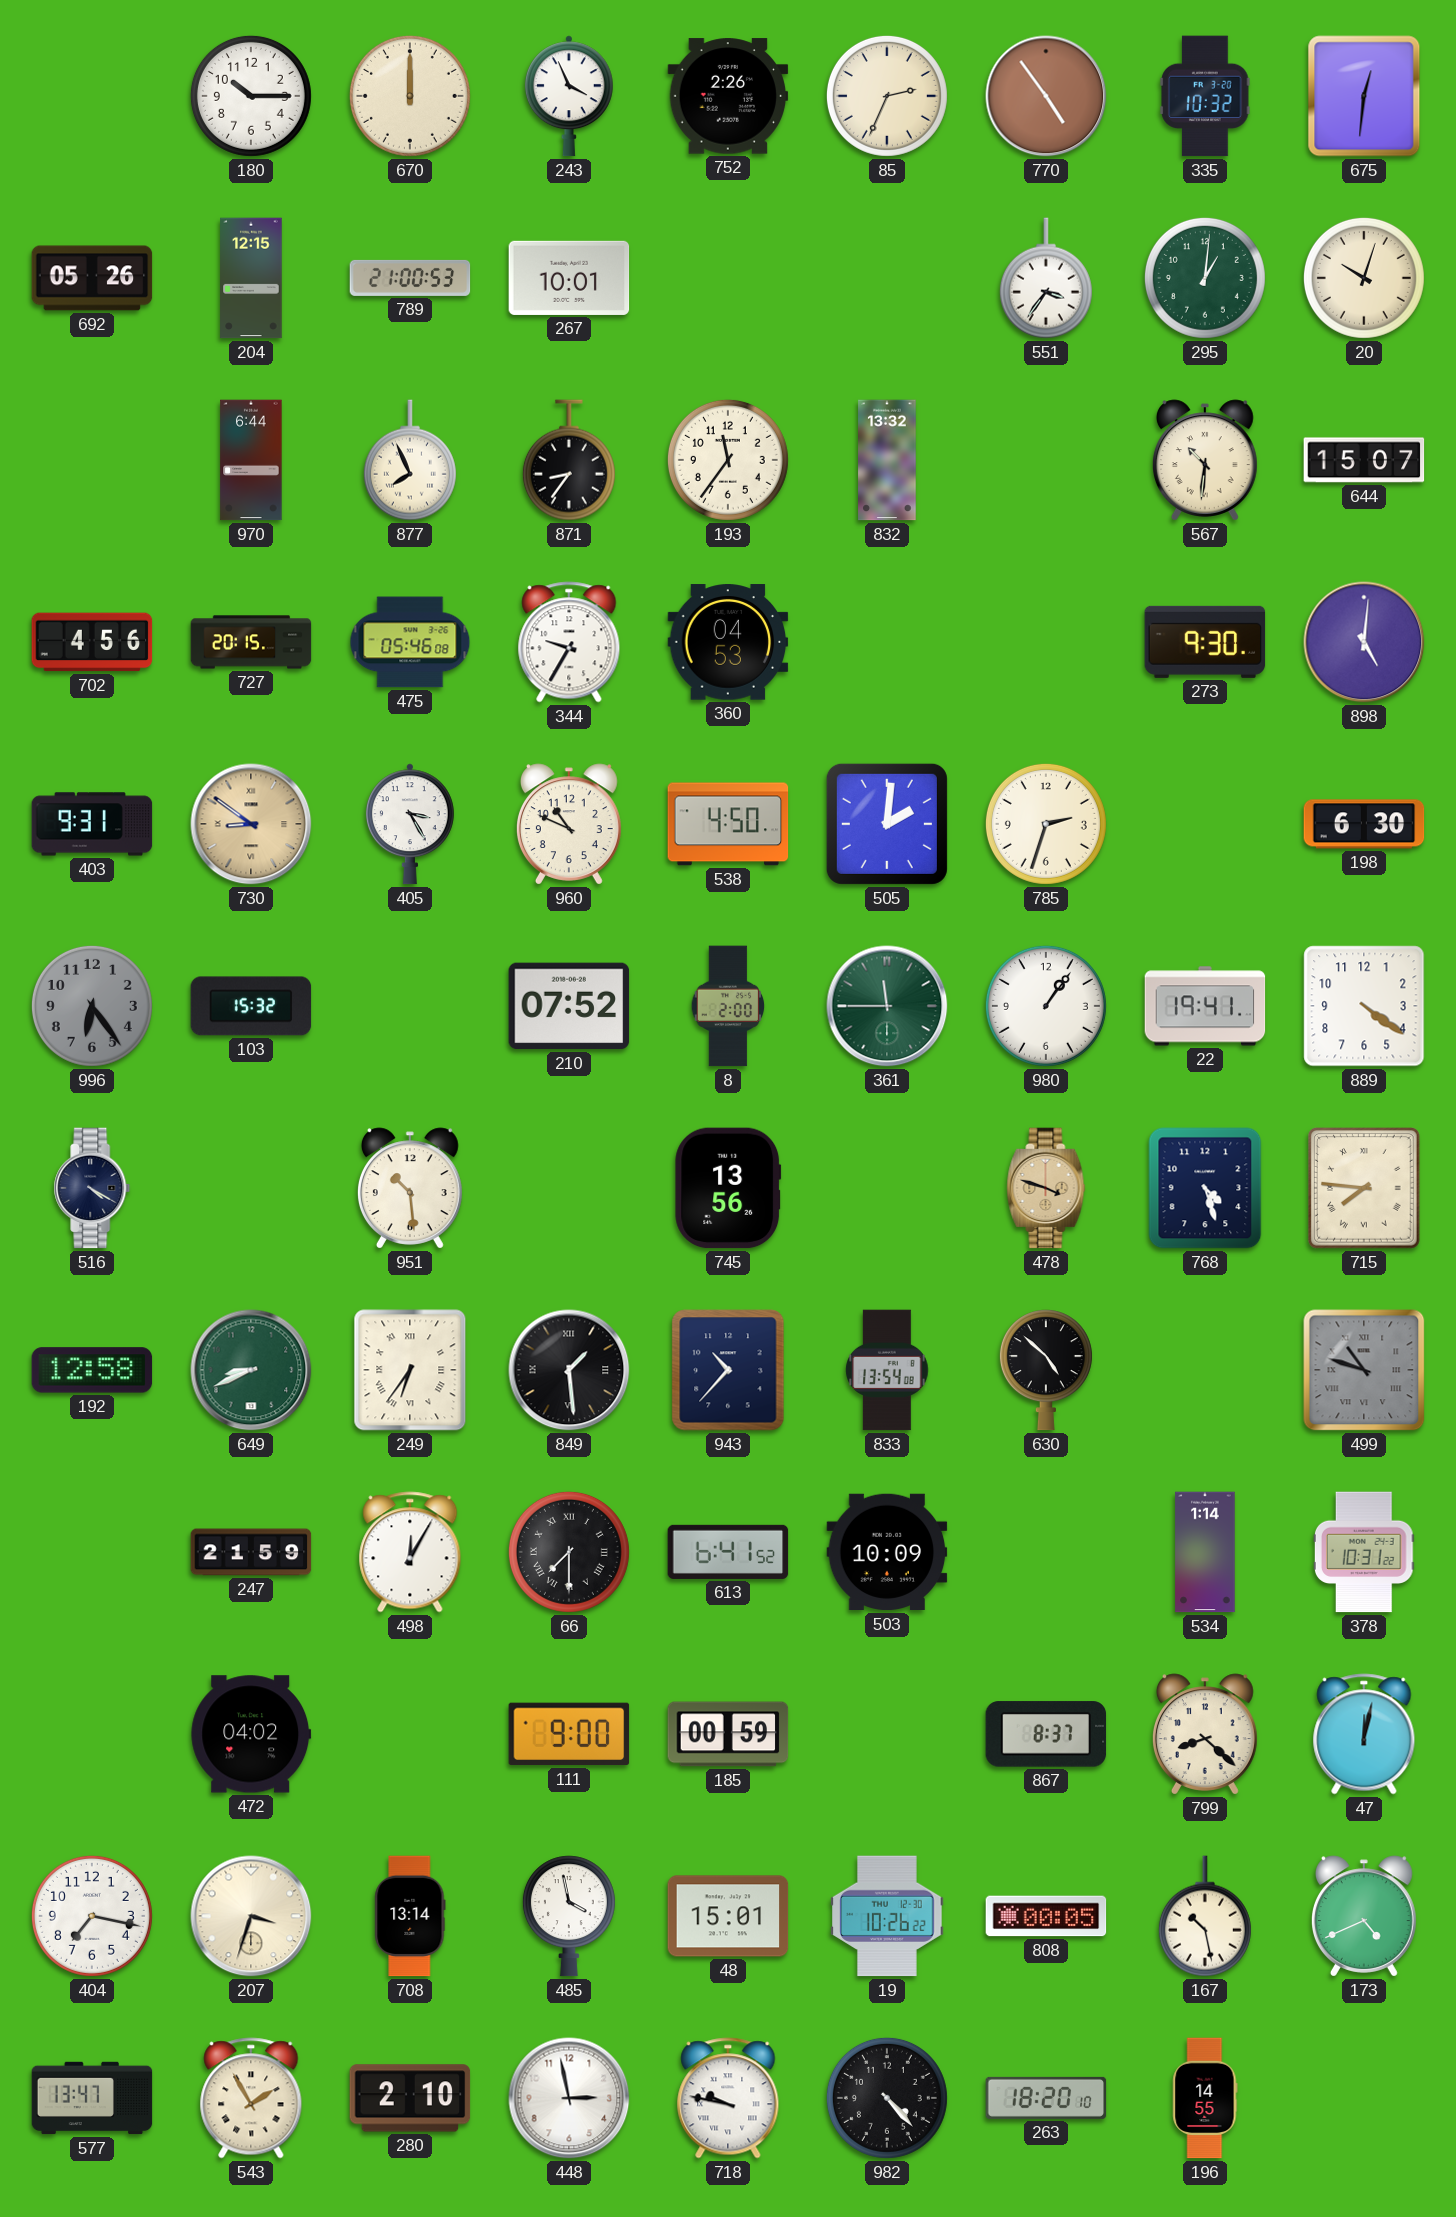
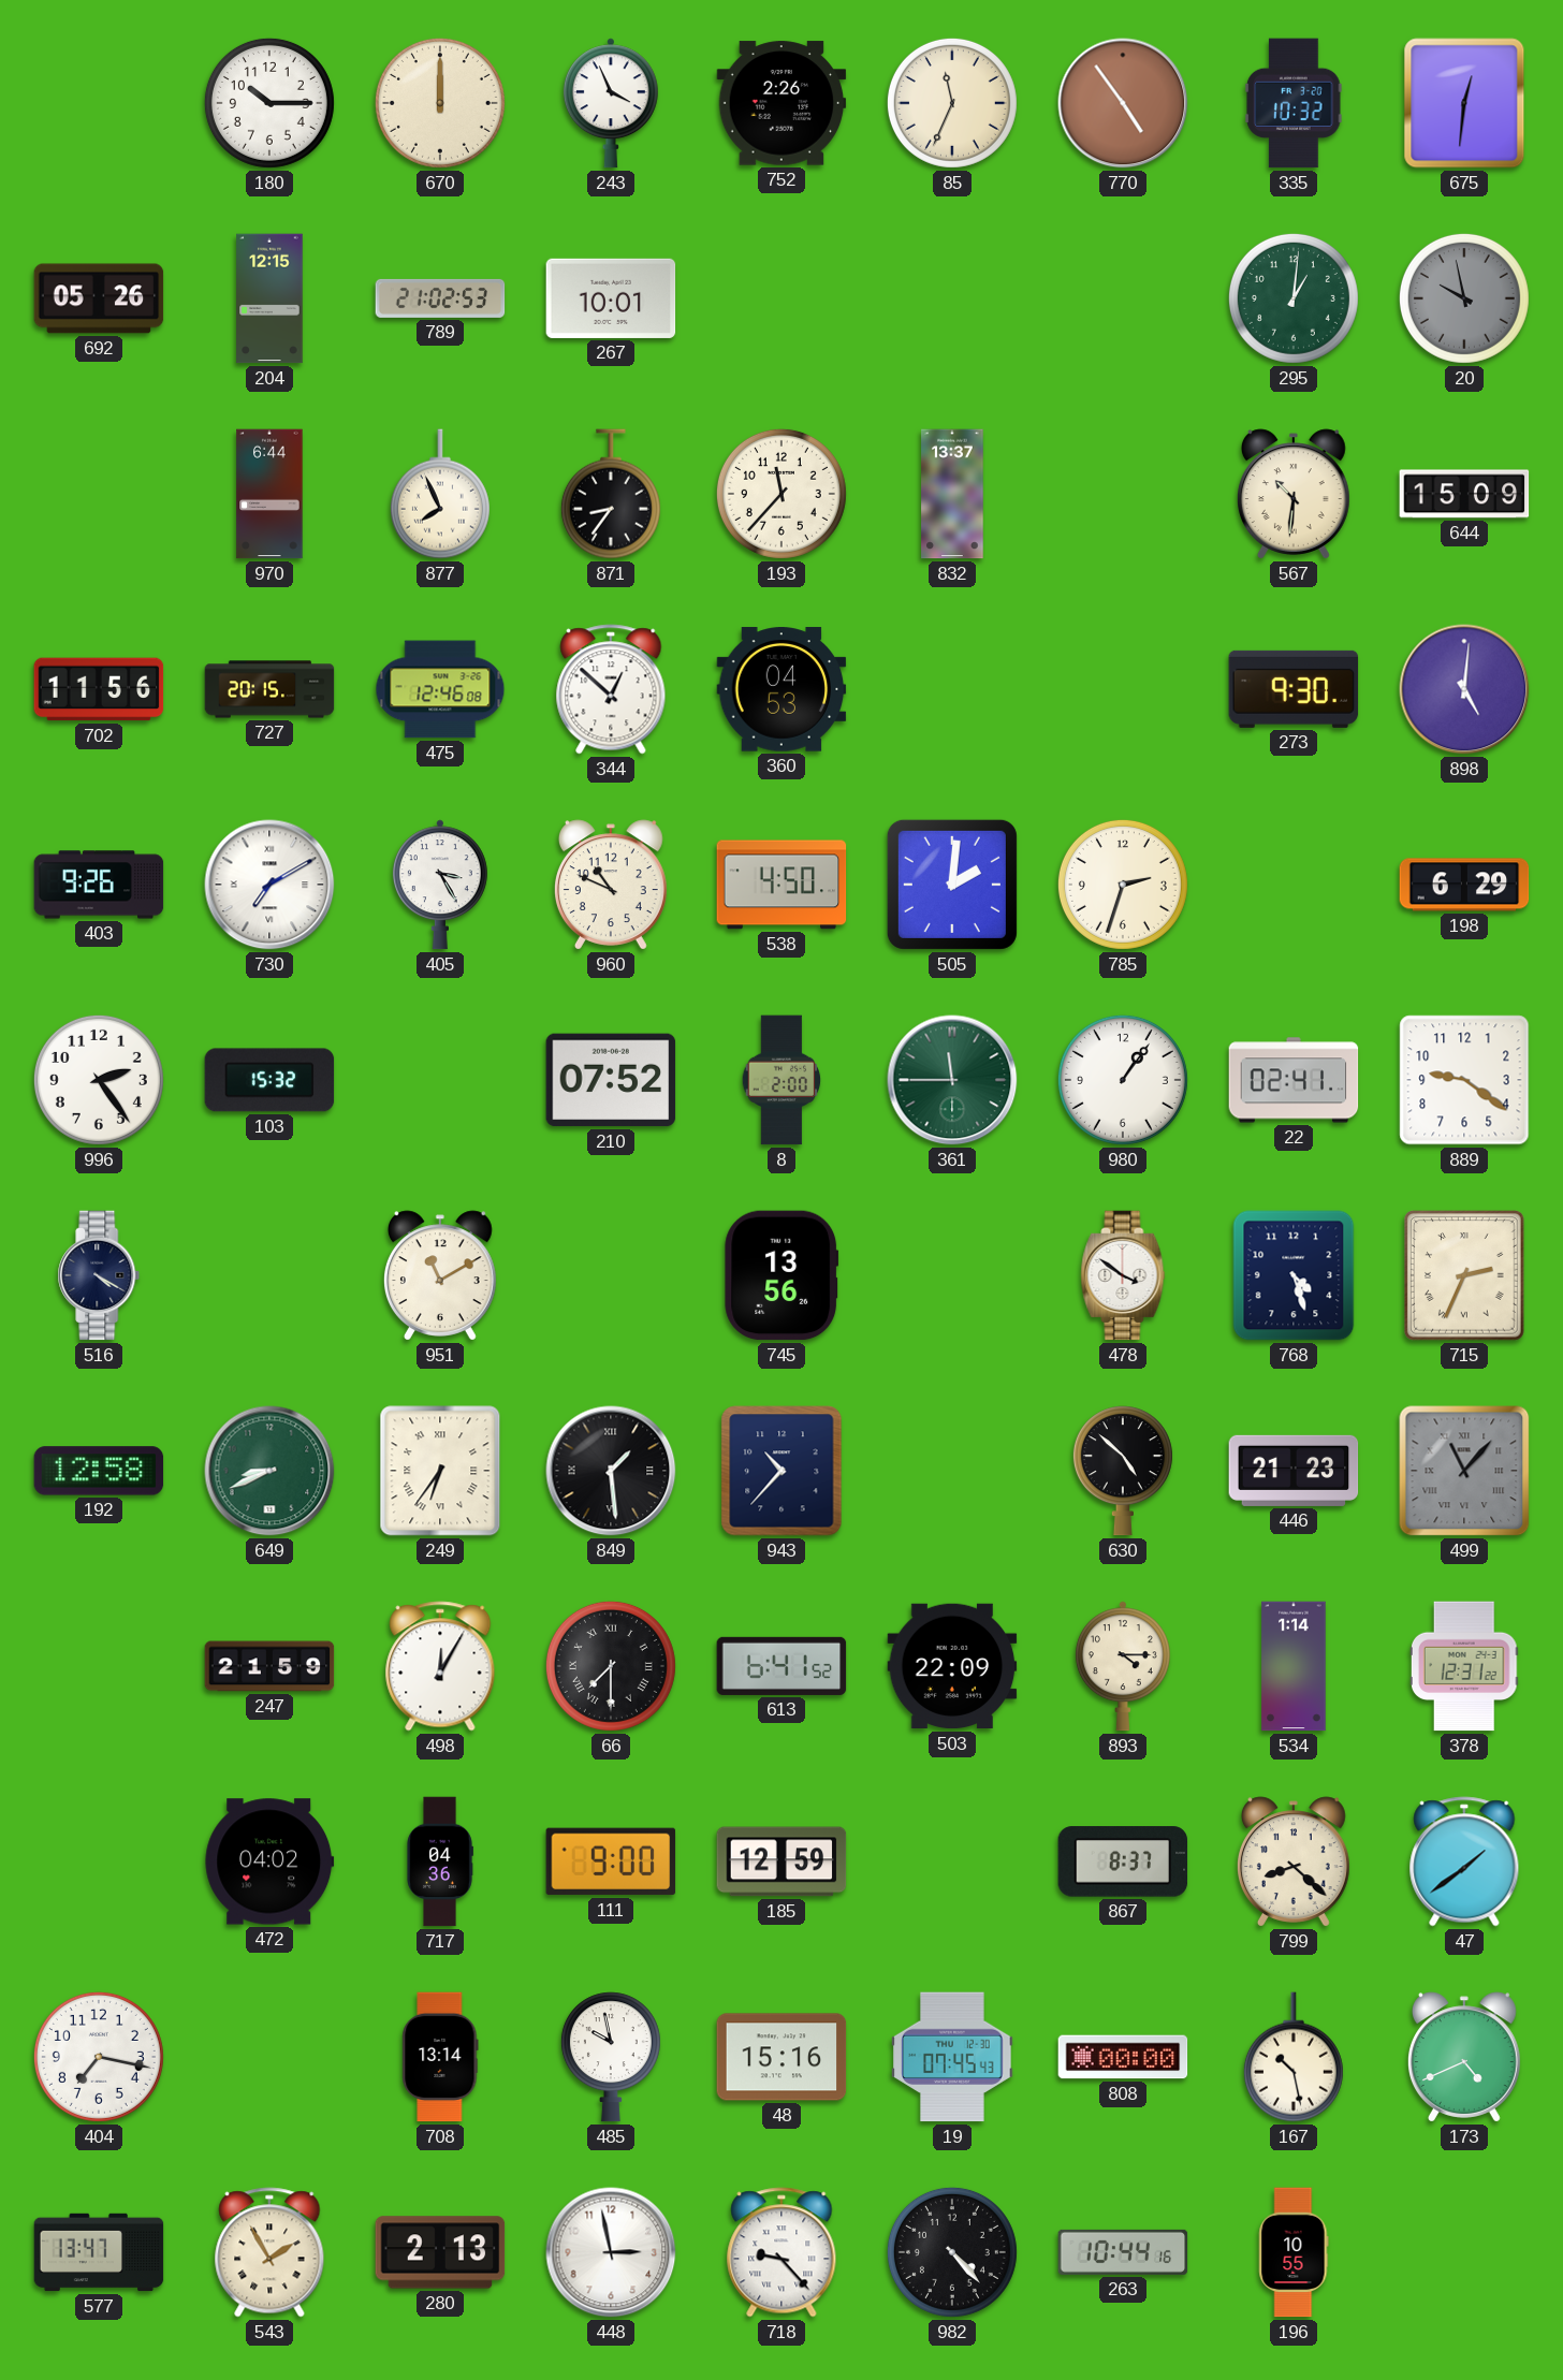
85: 2:34 -> 11:34 (952, 103)
789: 21:00 -> 21:02 (440, 298)
551: 3:36 -> none (1046, 278)
20: 10:03 -> 9:58 (1464, 298)
20 dial: cream -> grey (1464, 298)
193: 11:36 -> 11:37 (781, 494)
832: 13:32 -> 13:37 (952, 494)
644: 15:07 -> 15:09 (1464, 494)
702: 4:56 -> 11:56 (99, 689)
475: 05:46 -> 12:46 (440, 689)
344: 9:35 -> 12:52 (611, 689)
403: 9:31 -> 9:26 (99, 885)
730: 8:51 -> 7:10 (269, 885)
730 dial: champagne -> white (269, 885)
198: 6:30 -> 6:29 (1464, 885)
996: 6:24 -> 2:24 (99, 1080)
996 dial: grey -> white (99, 1080)
22: 19:41 -> 02:41 (1294, 1080)
889: 4:21 -> 9:21 (1464, 1080)
951: 10:29 -> 11:10 (440, 1275)
478: 3:48 -> 3:51 (1123, 1275)
478 dial: champagne -> white (1123, 1275)
715: 7:46 -> 2:34 (1465, 1276)
833: 13:54 -> none (887, 1370)
446: none -> 21:23 (1294, 1471)
499: 10:48 -> 11:07 (1464, 1471)
503: 10:09 -> 22:09 (952, 1666)
893: none -> 4:15 (1123, 1666)
378: 10:31 -> 12:31 (1464, 1666)
717: none -> 04:36 (440, 1861)
185: 00:59 -> 12:59 (781, 1861)
47: 12:02 -> 1:39 (1464, 1861)
207: 3:33 -> none (251, 1916)
485: 3:58 -> 9:58 (611, 2057)
48: 15:01 -> 15:16 (781, 2057)
19: 10:26 -> 07:45 (952, 2057)
808: 00:05 -> 00:00 (1123, 2057)
280: 2:10 -> 2:13 (440, 2252)
718: 9:47 -> 9:23 (781, 2252)
263: 18:20 -> 10:44 (1123, 2252)
196: 14:55 -> 10:55 (1294, 2252)
